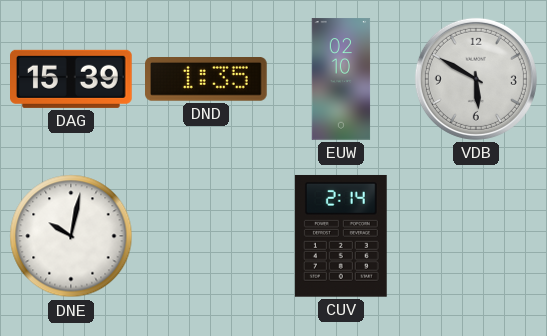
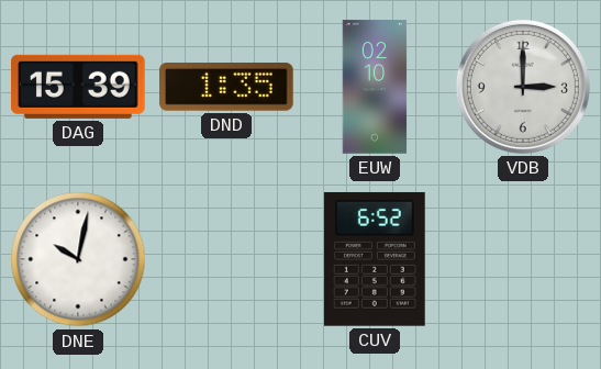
VDB: 5:50 -> 3:00 (523, 87)
CUV: 2:14 -> 6:52 (375, 259)
